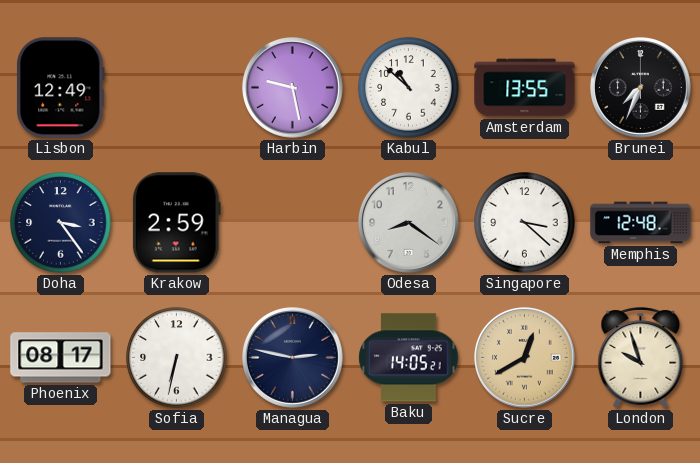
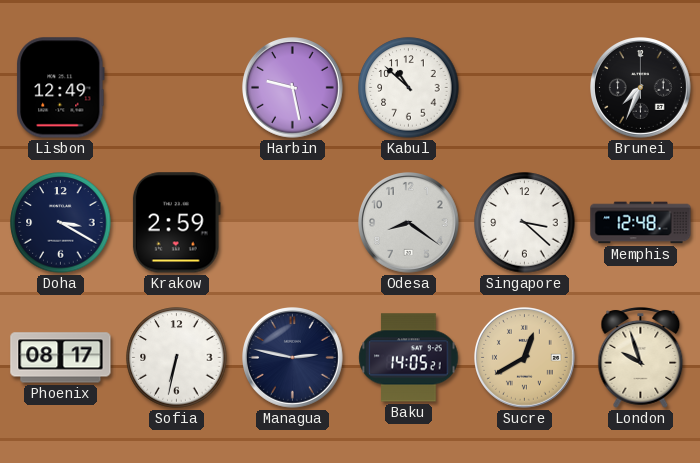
Amsterdam: 13:55 -> none (525, 88)
Doha: 3:24 -> 3:20 (61, 223)
